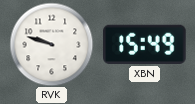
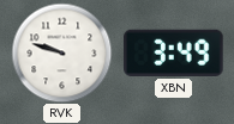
XBN: 15:49 -> 3:49 (174, 52)
